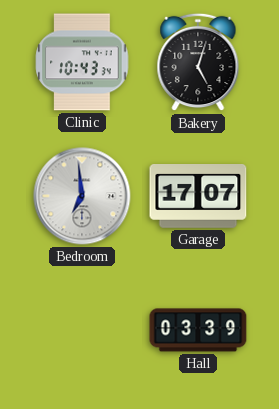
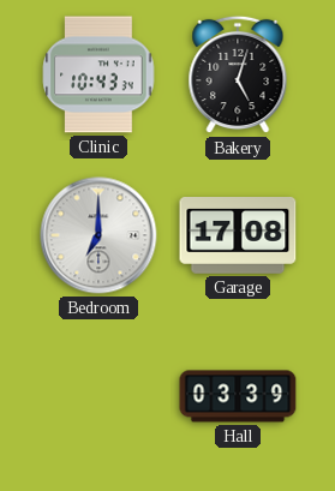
Bedroom: 6:59 -> 7:00 (98, 235)
Garage: 17:07 -> 17:08 (238, 236)
